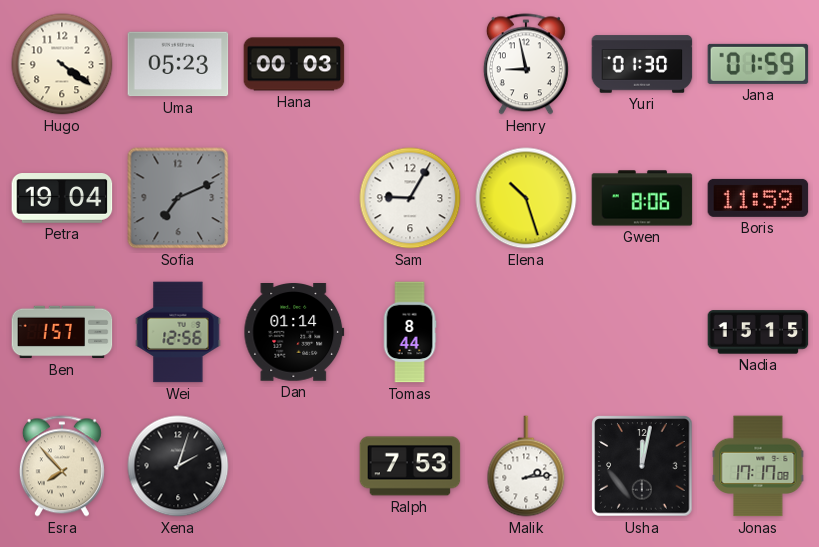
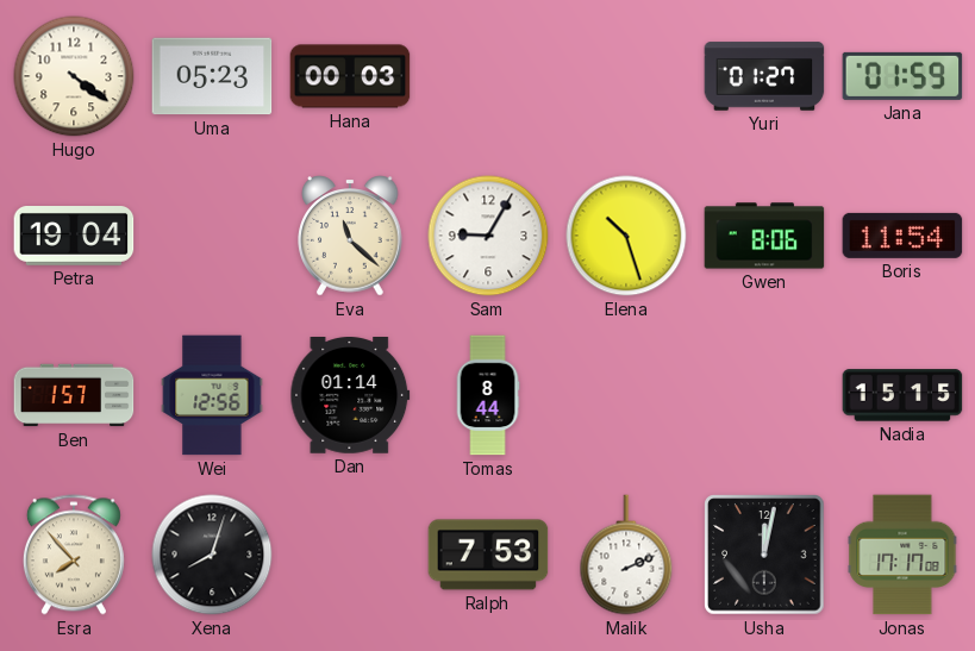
Henry: 8:58 -> none (526, 64)
Yuri: 01:30 -> 01:27 (764, 76)
Sofia: 7:11 -> none (178, 198)
Eva: none -> 11:22 (350, 236)
Boris: 11:59 -> 11:54 (902, 236)
Xena: 2:03 -> 8:03 (212, 555)
Malik: 2:14 -> 2:11 (626, 555)
